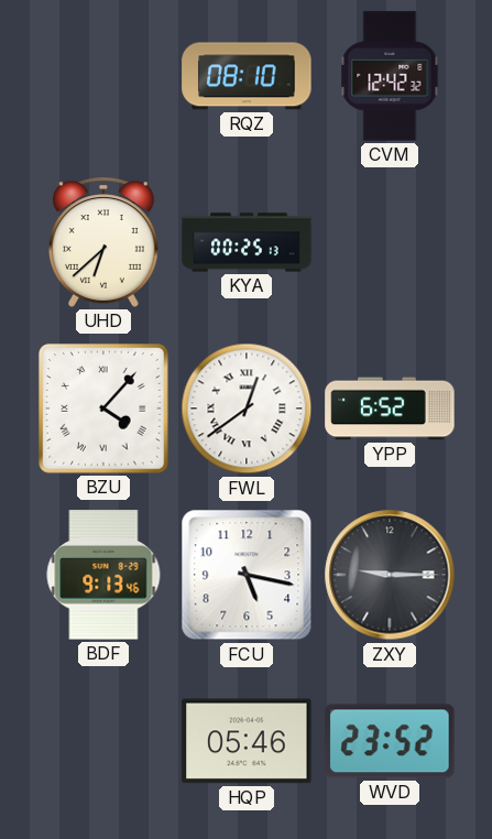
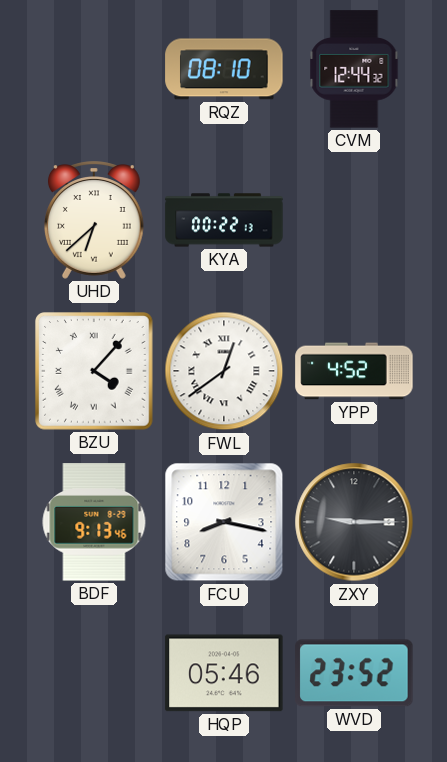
CVM: 12:42 -> 12:44 (354, 69)
KYA: 00:25 -> 00:22 (224, 220)
YPP: 6:52 -> 4:52 (354, 371)
FCU: 5:17 -> 8:17 (224, 522)
